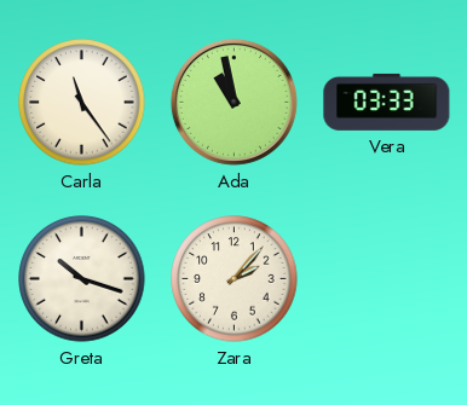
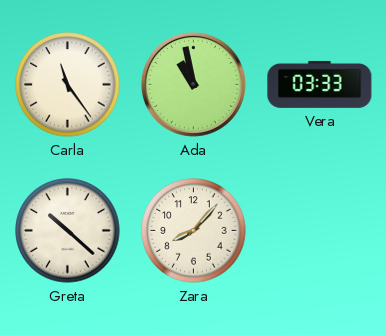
Greta: 10:18 -> 10:22 (68, 231)
Zara: 2:07 -> 8:07 (194, 231)
